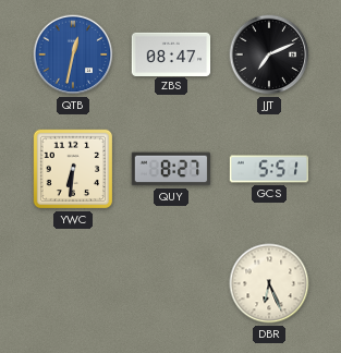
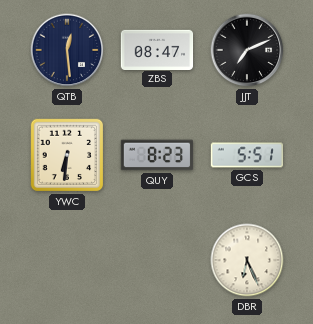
QTB: 12:32 -> 12:29 (67, 50)
QTB dial: blue -> navy (67, 50)
QUY: 8:27 -> 8:23 (157, 155)
